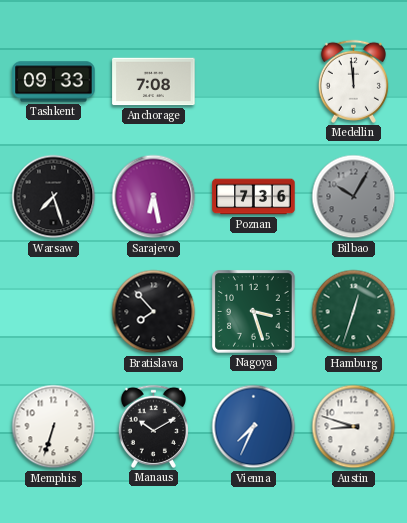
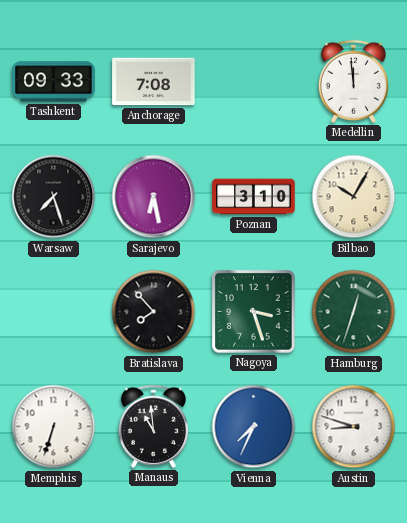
Poznan: 7:36 -> 3:10 (254, 197)
Bilbao dial: grey -> cream (354, 197)
Manaus: 10:10 -> 10:59 (153, 426)
